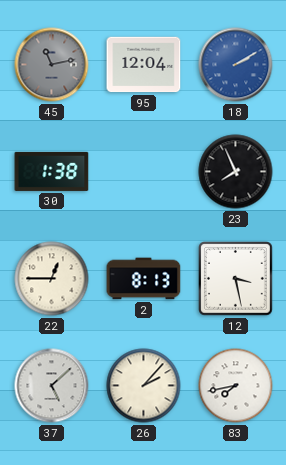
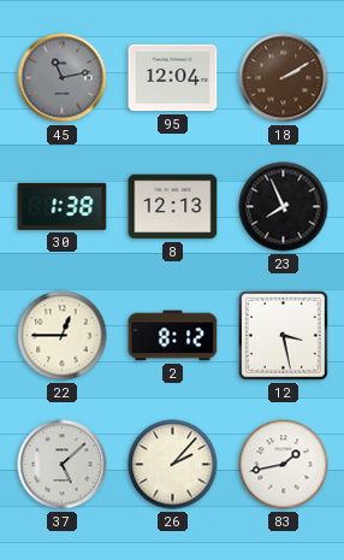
18 dial: blue -> brown (284, 78)
8: none -> 12:13 (173, 207)
2: 8:13 -> 8:12 (173, 336)
83: 7:43 -> 1:43 (284, 465)
